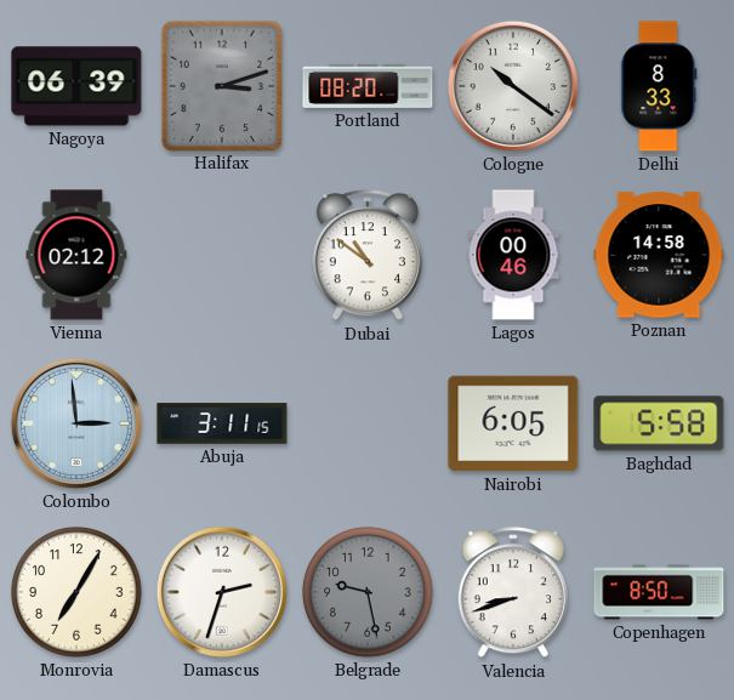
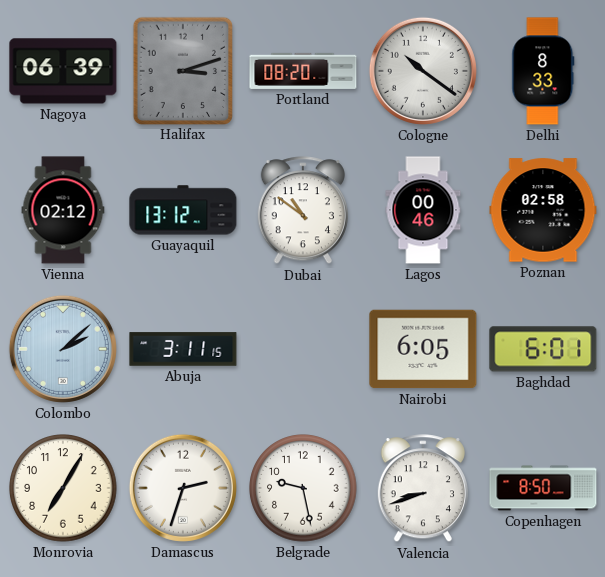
Guayaquil: none -> 13:12 (183, 210)
Poznan: 14:58 -> 02:58 (543, 210)
Colombo: 2:59 -> 2:08 (63, 349)
Baghdad: 5:58 -> 6:01 (543, 349)
Belgrade dial: grey -> white (303, 488)
